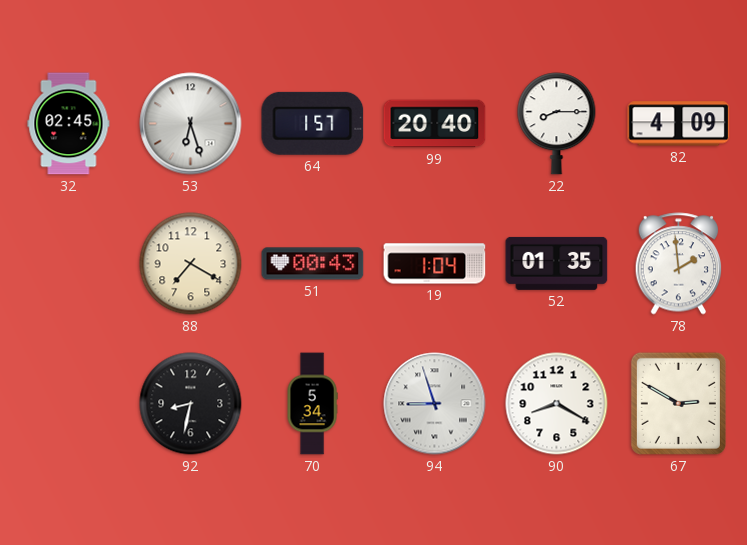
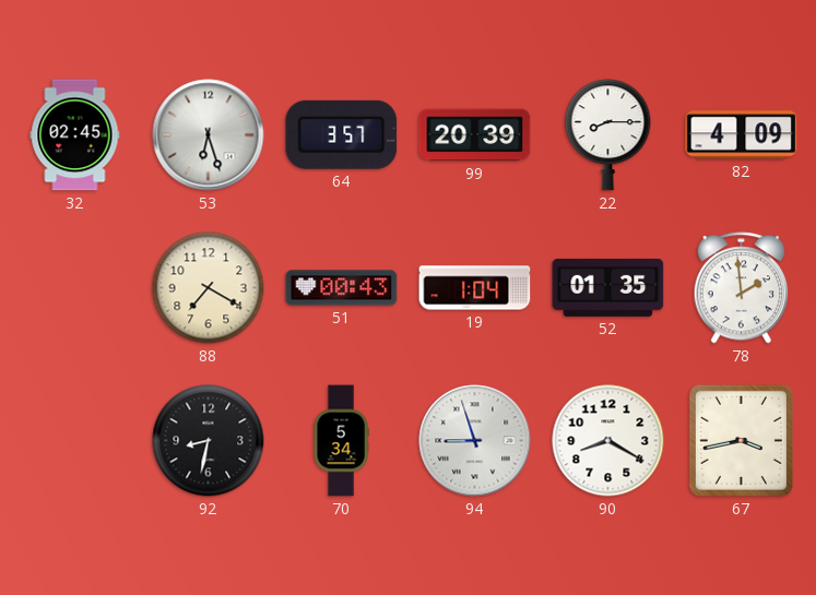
64: 1:57 -> 3:57 (342, 134)
99: 20:40 -> 20:39 (475, 135)
67: 2:50 -> 3:43 (741, 440)
